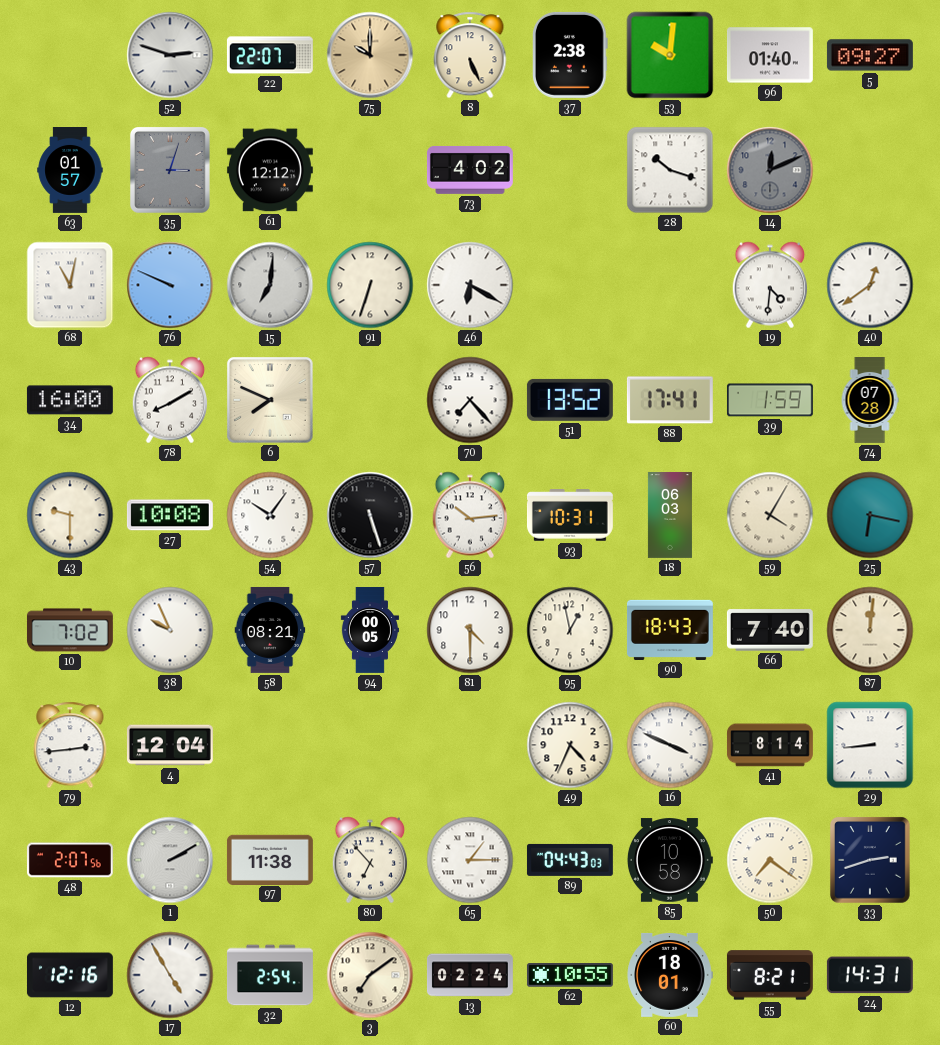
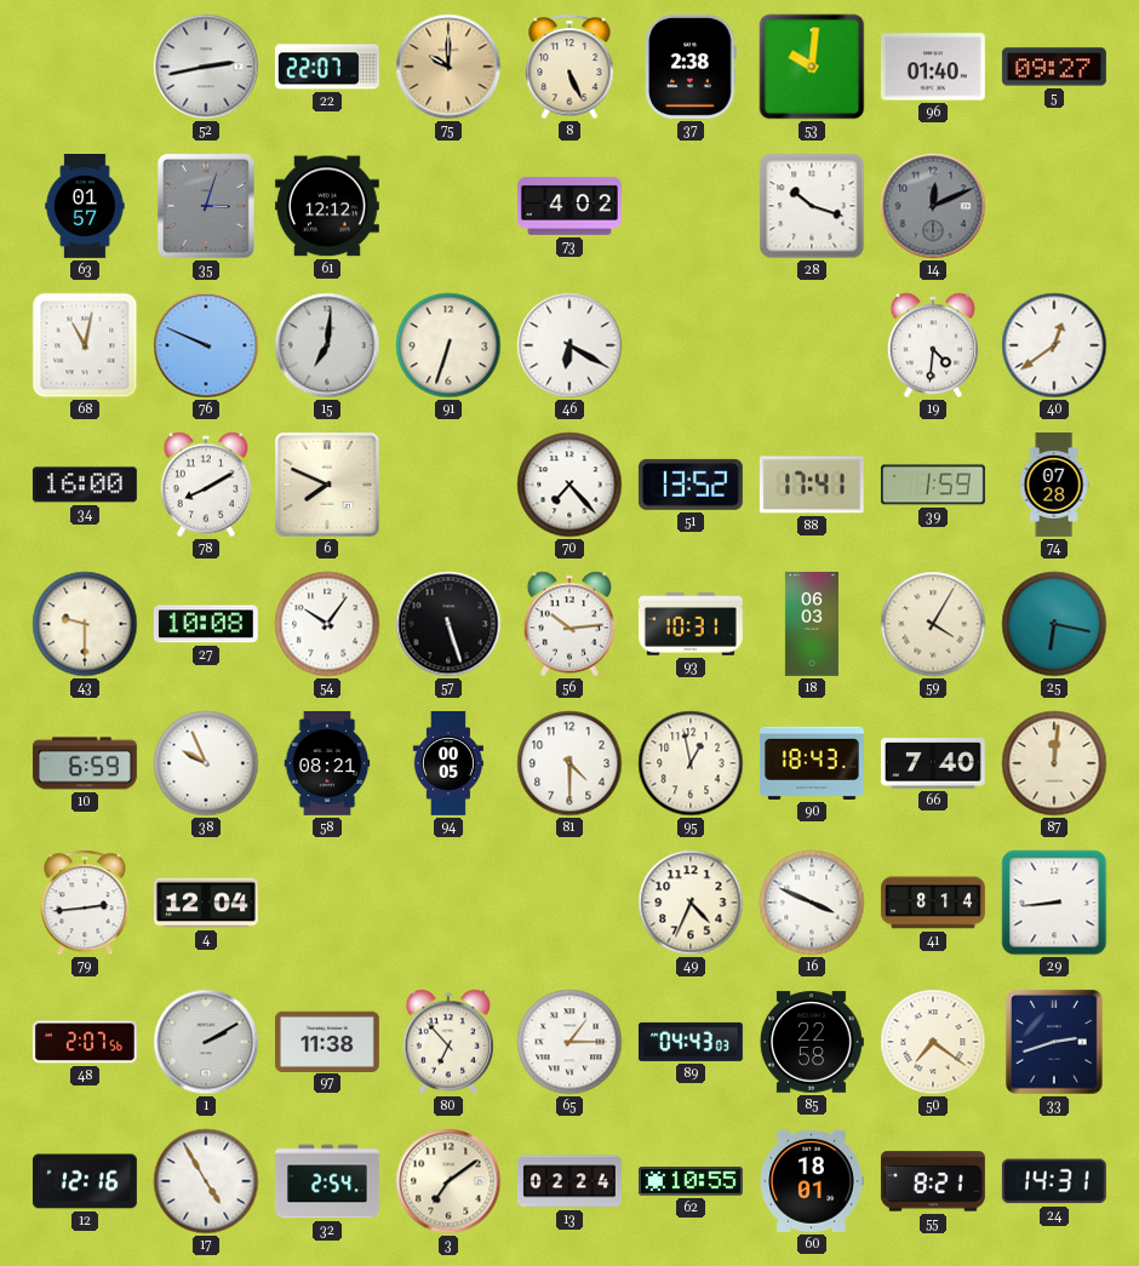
52: 2:48 -> 2:43 (206, 67)
10: 7:02 -> 6:59 (85, 763)
85: 10:58 -> 22:58 (812, 1042)
